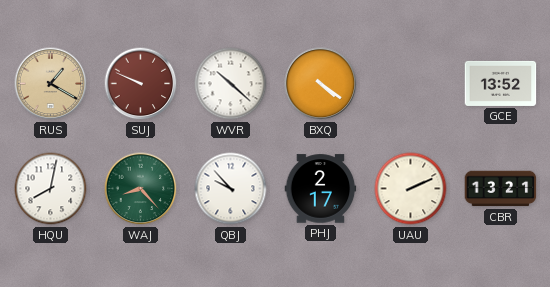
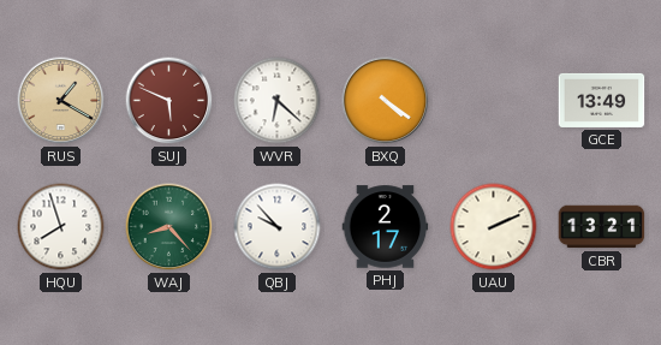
SUJ: 9:49 -> 5:49 (169, 101)
WVR: 10:22 -> 6:22 (278, 101)
GCE: 13:52 -> 13:49 (602, 100)
HQU: 8:02 -> 7:57 (61, 227)
